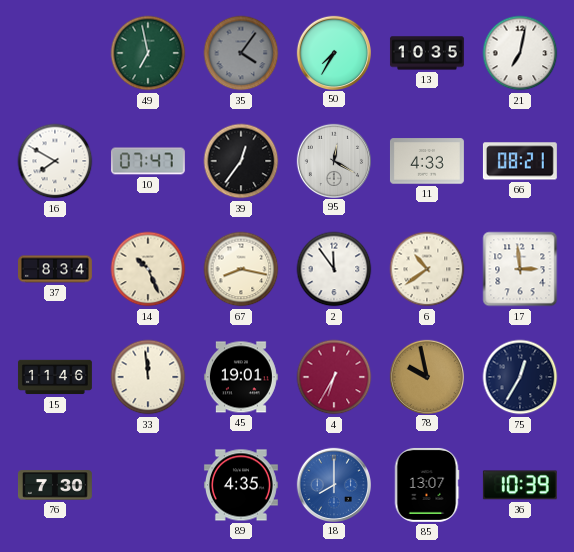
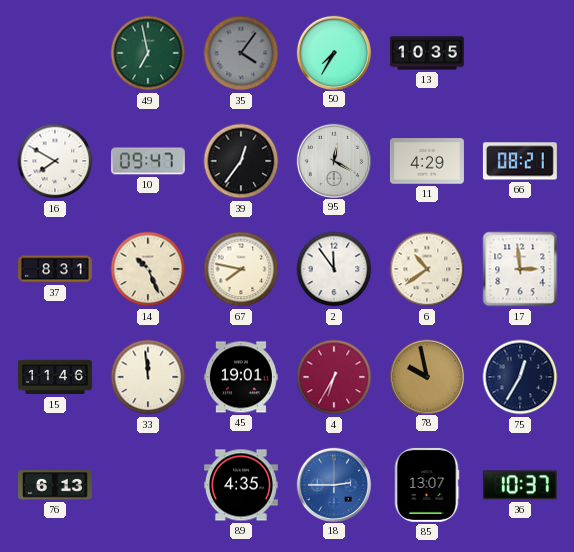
21: 7:02 -> none (520, 53)
10: 07:47 -> 09:47 (148, 161)
11: 4:33 -> 4:29 (427, 161)
37: 8:34 -> 8:31 (56, 269)
67: 8:17 -> 7:47 (241, 269)
76: 7:30 -> 6:13 (55, 485)
18: 8:00 -> 2:45 (333, 484)
36: 10:39 -> 10:37 (520, 485)
